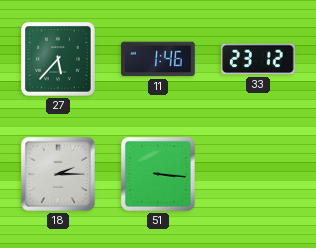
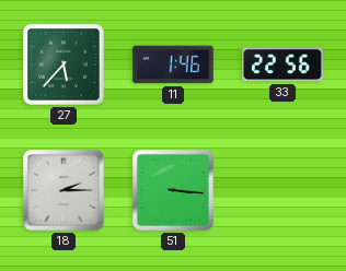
33: 23:12 -> 22:56 (282, 64)
